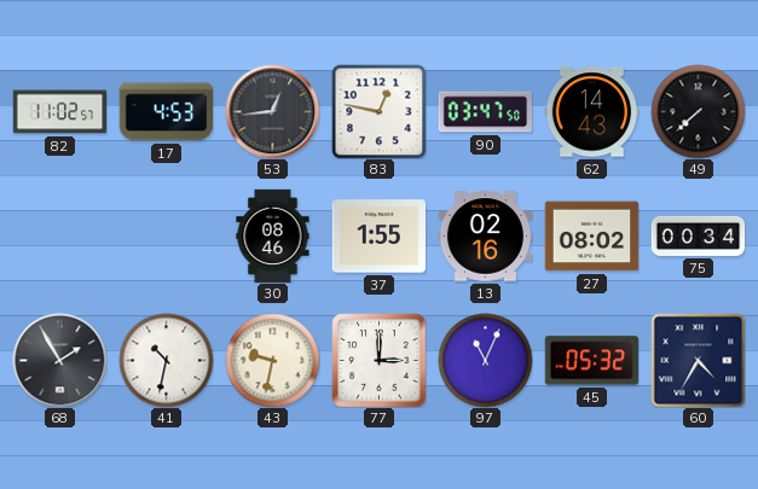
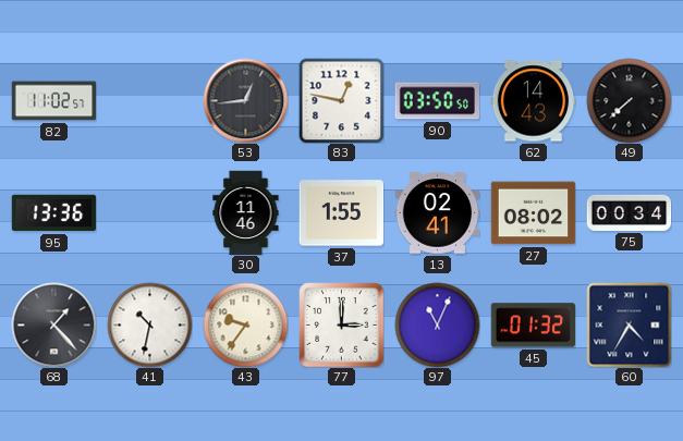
17: 4:53 -> none (166, 112)
90: 03:47 -> 03:50 (437, 101)
95: none -> 13:36 (53, 213)
30: 08:46 -> 11:46 (246, 212)
13: 02:16 -> 02:41 (437, 213)
68: 1:55 -> 1:23 (53, 324)
43: 9:32 -> 9:36 (245, 324)
45: 05:32 -> 01:32 (533, 326)
